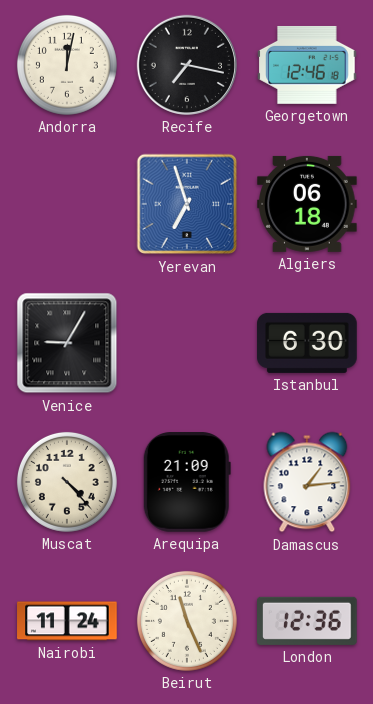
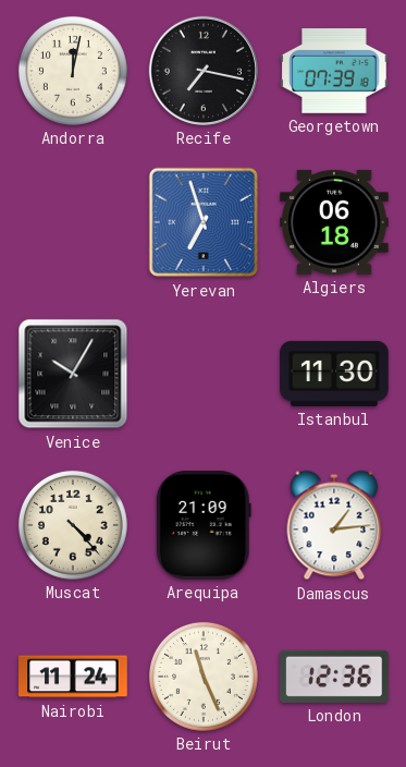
Georgetown: 12:46 -> 07:39 (334, 71)
Venice: 9:05 -> 10:05 (73, 374)
Istanbul: 6:30 -> 11:30 (334, 374)
